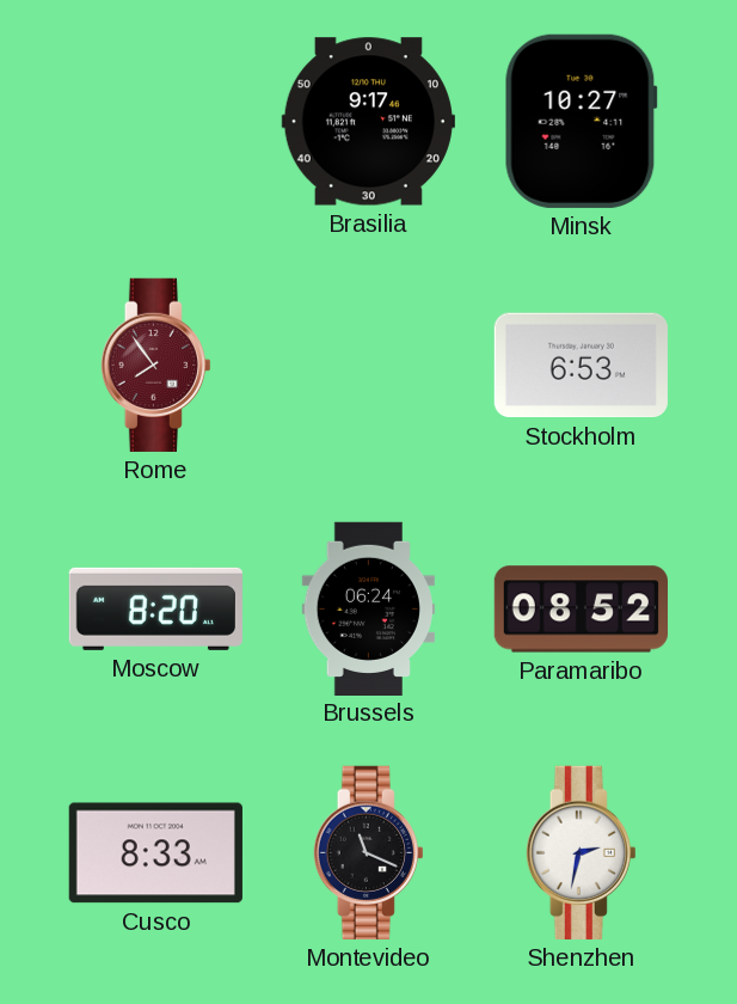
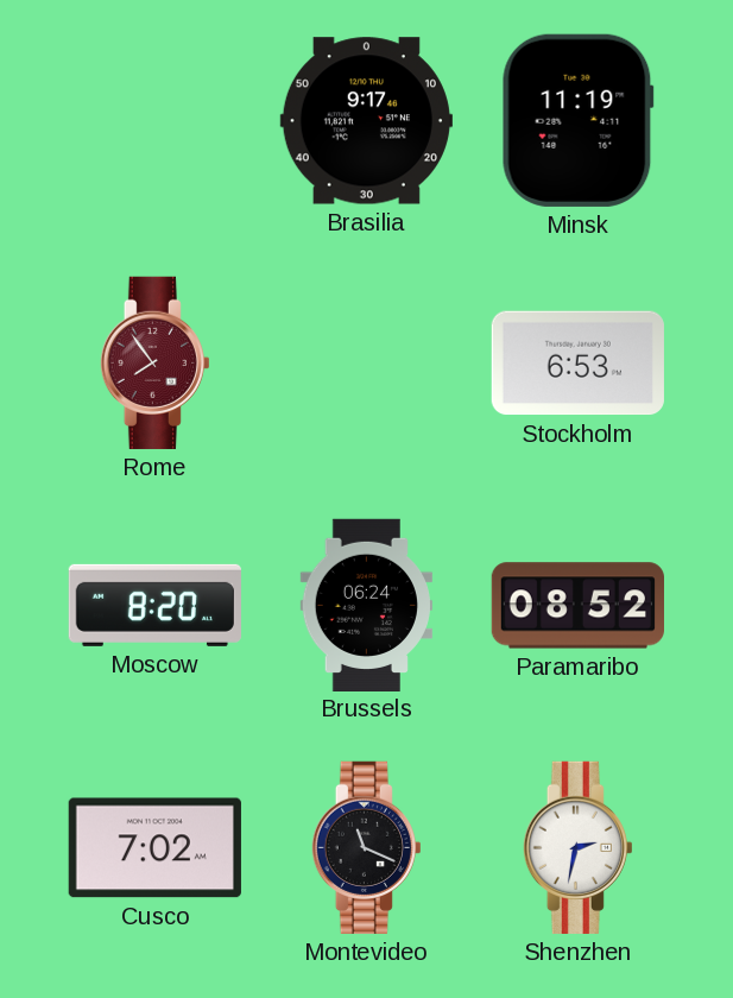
Minsk: 10:27 -> 11:19 (577, 120)
Cusco: 8:33 -> 7:02 (154, 848)
